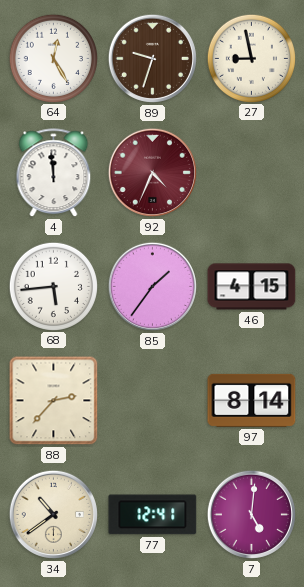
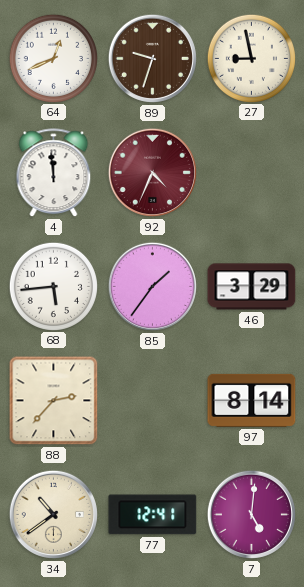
64: 12:25 -> 12:41 (53, 58)
46: 4:15 -> 3:29 (252, 287)
